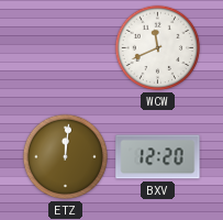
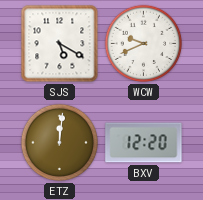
SJS: none -> 5:20 (60, 44)
WCW: 11:41 -> 9:41 (144, 44)
